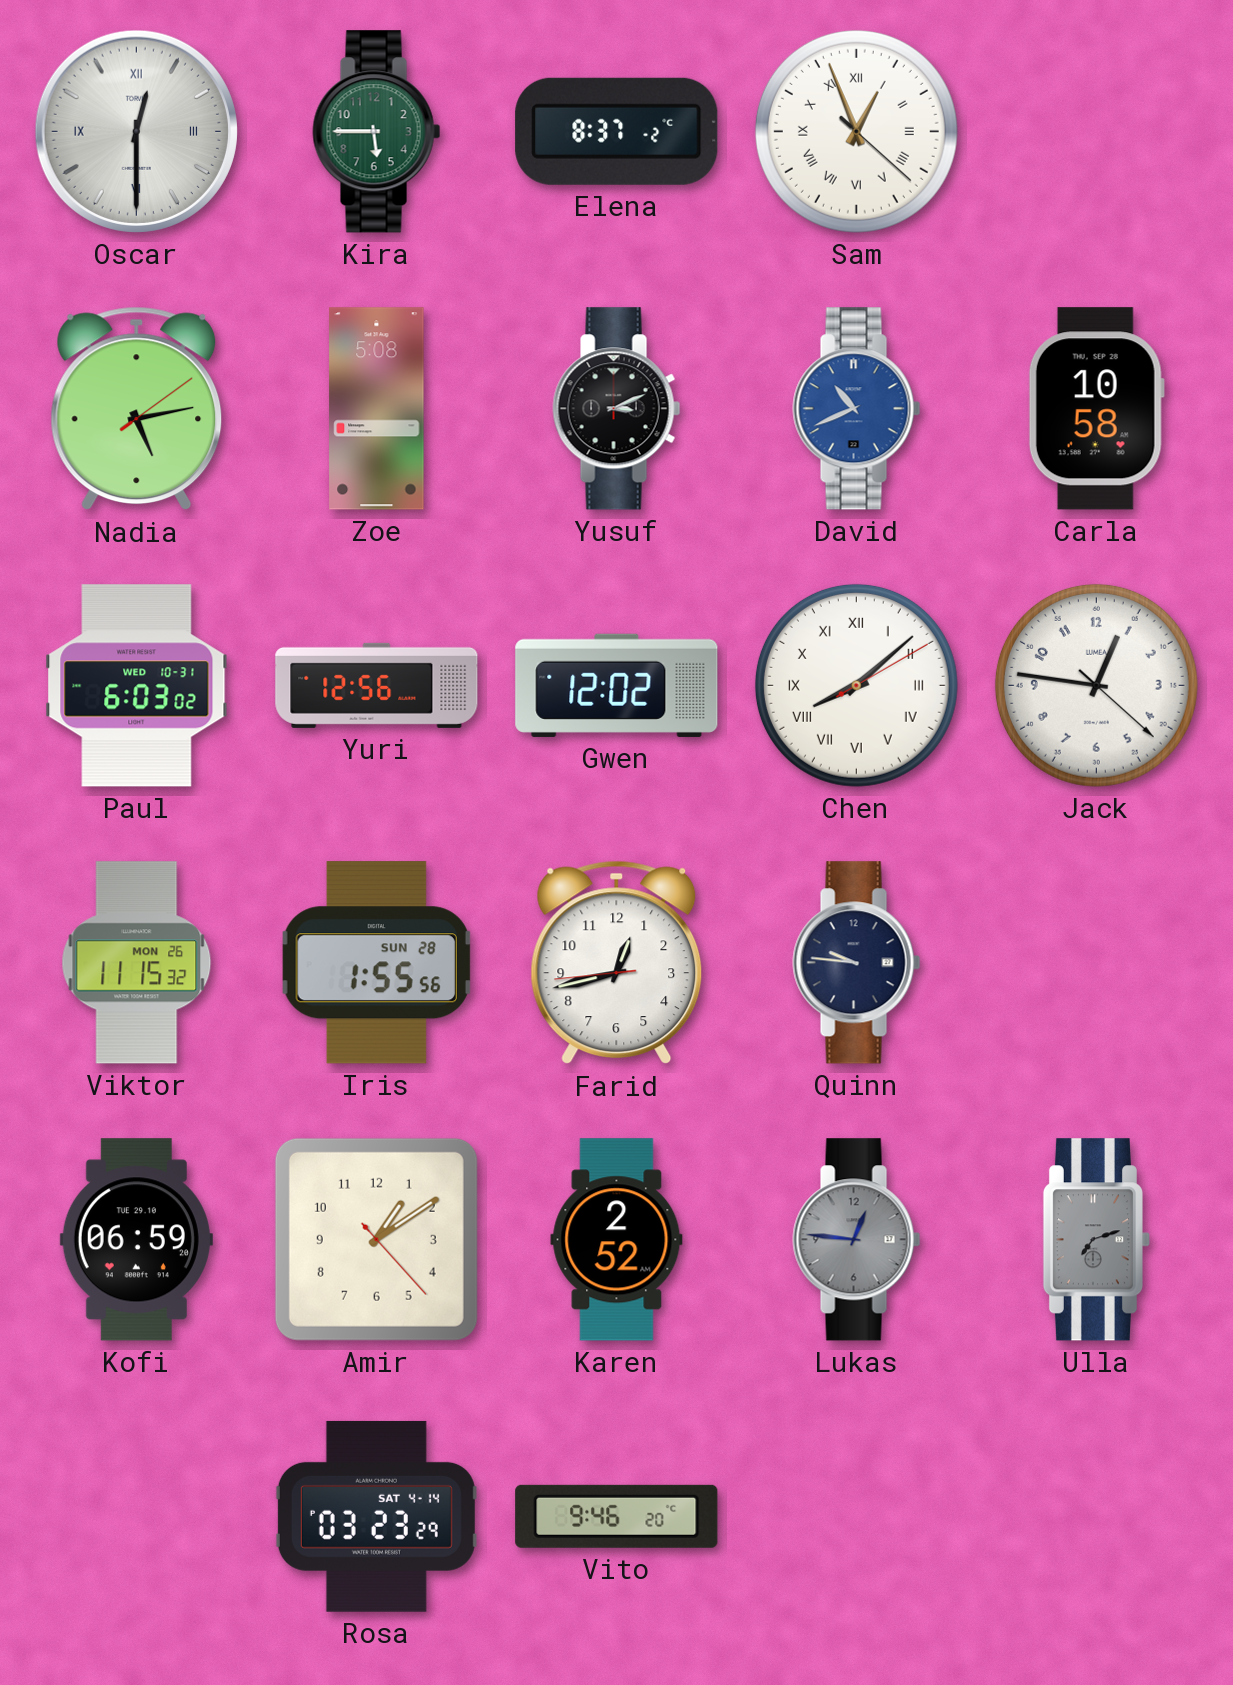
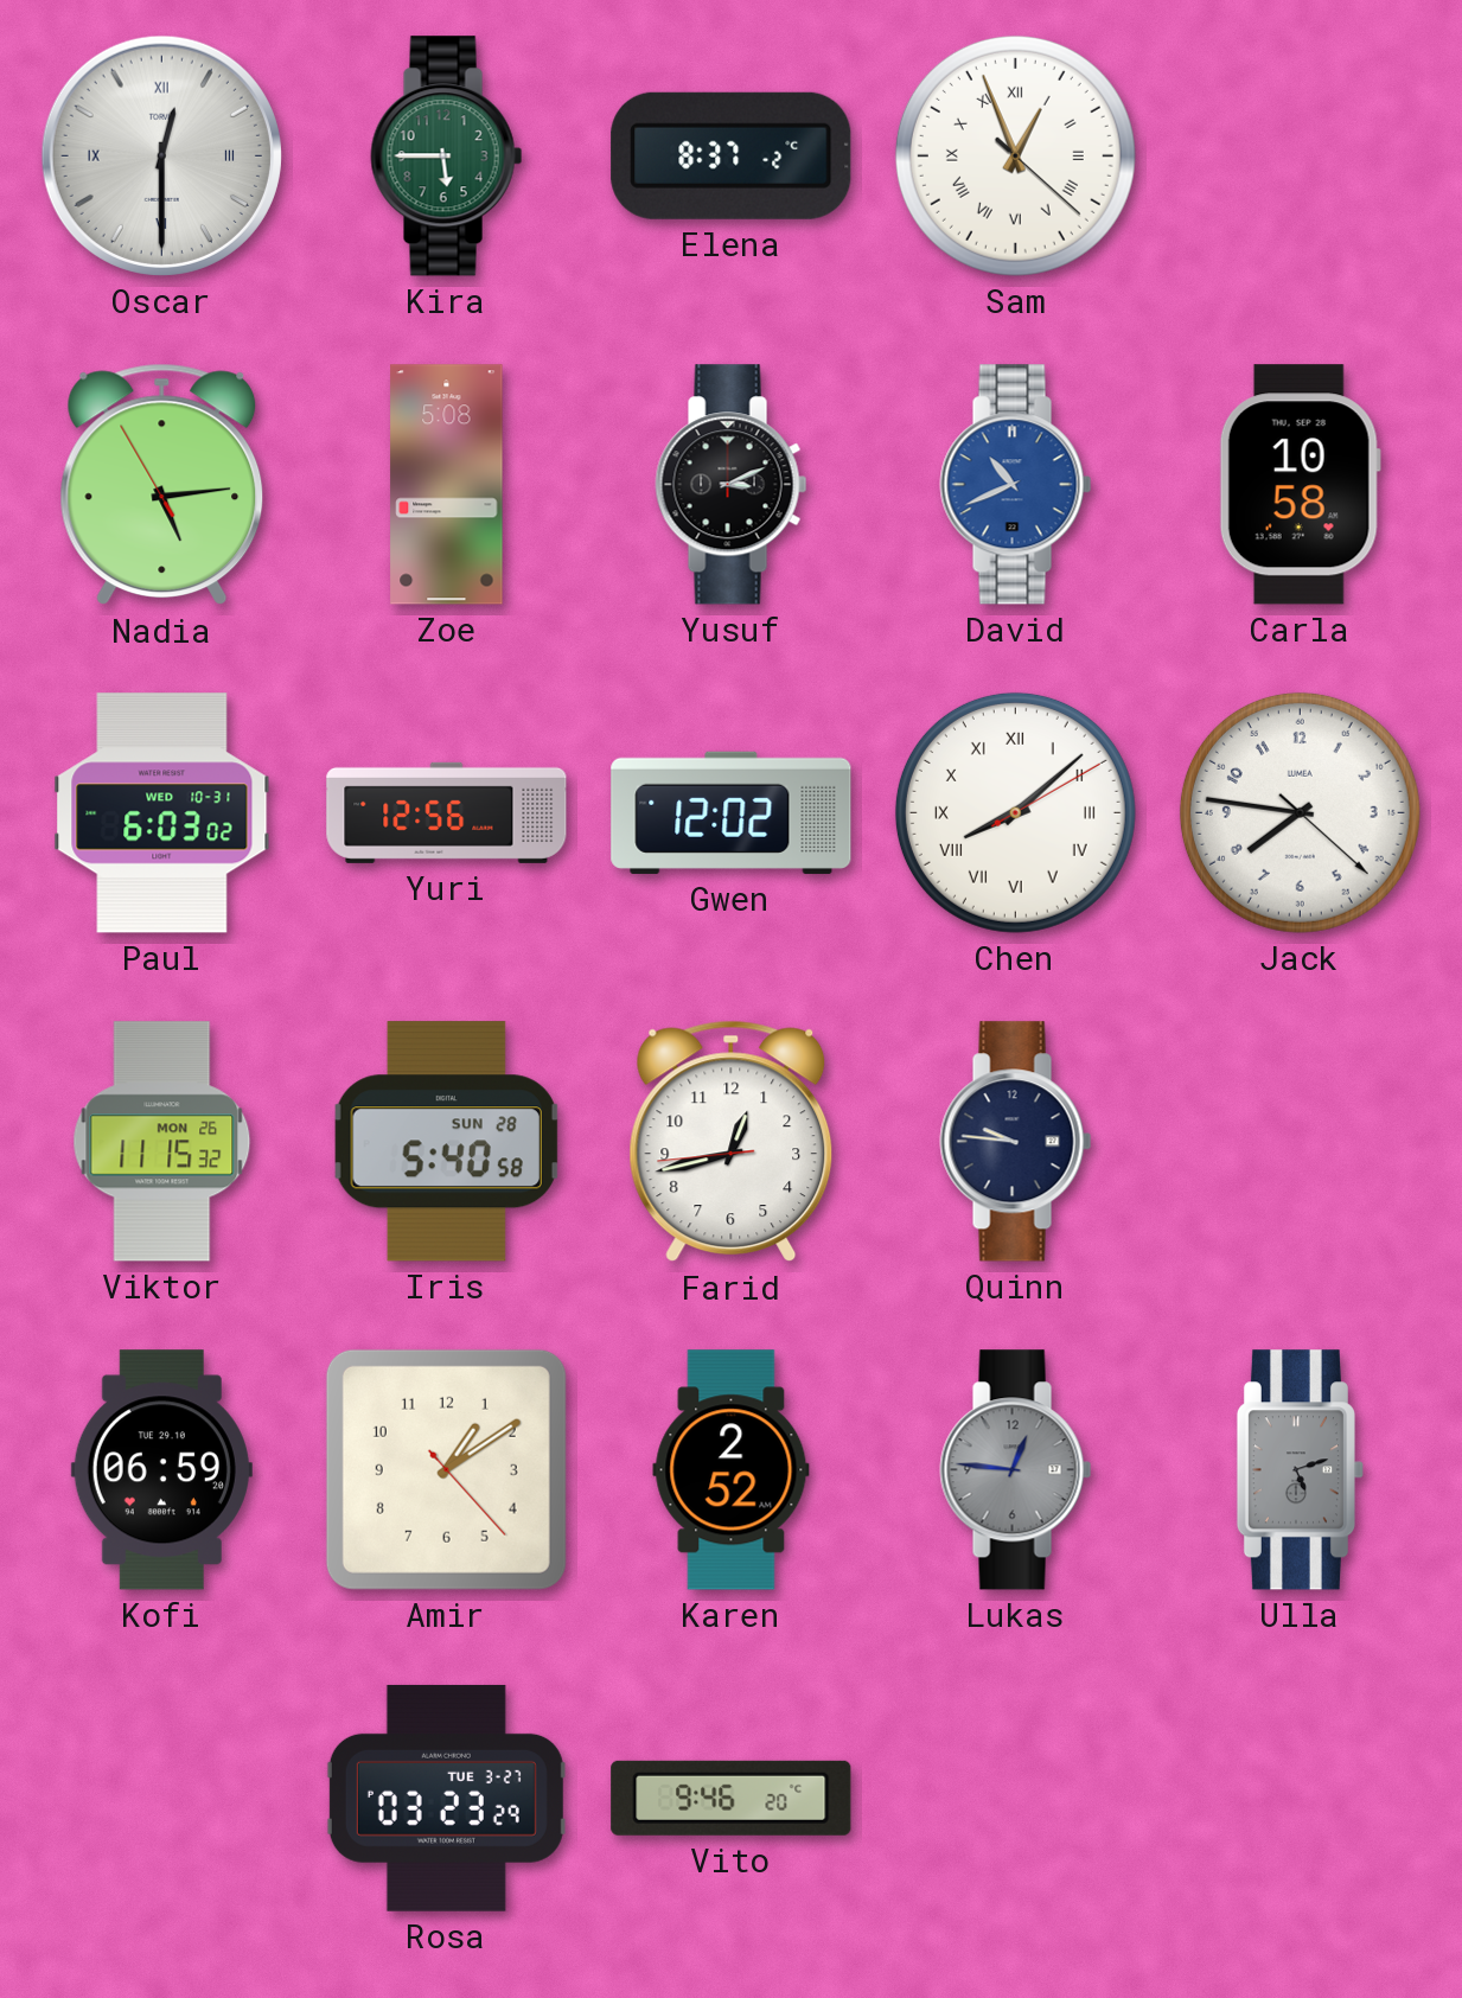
Nadia: 5:13:09 -> 5:13:55 (162, 485)
Jack: 12:46 -> 7:46 (1300, 812)
Iris: 1:55 -> 5:40 (446, 1142)
Ulla: 7:12 -> 5:12 (1300, 1470)
Rosa date: SAT 4-14 -> TUE 3-27 (446, 1798)
